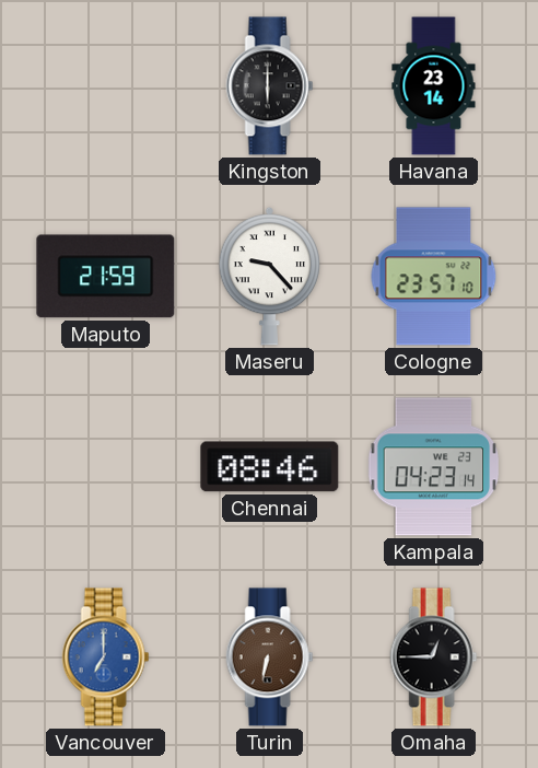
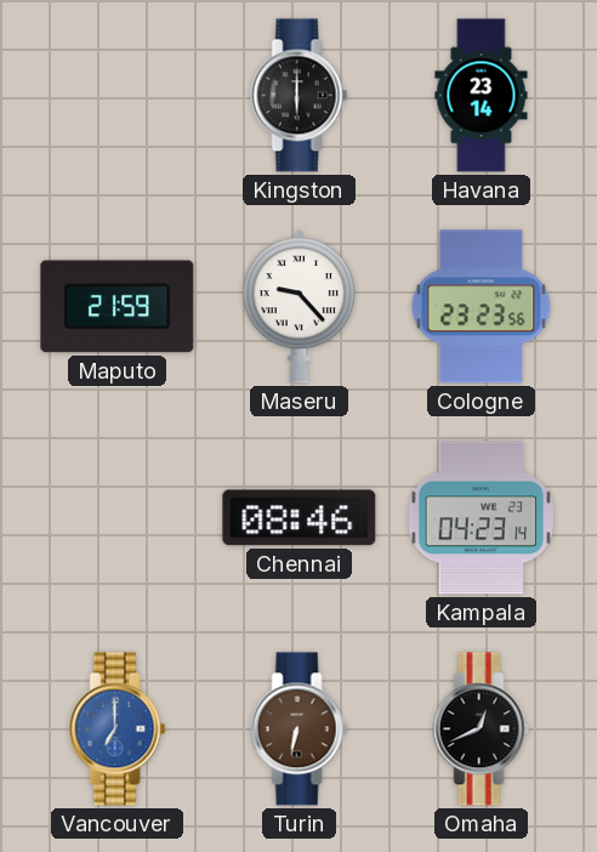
Cologne: 23:57 -> 23:23 (482, 307)
Omaha: 12:45 -> 12:41 (482, 729)
